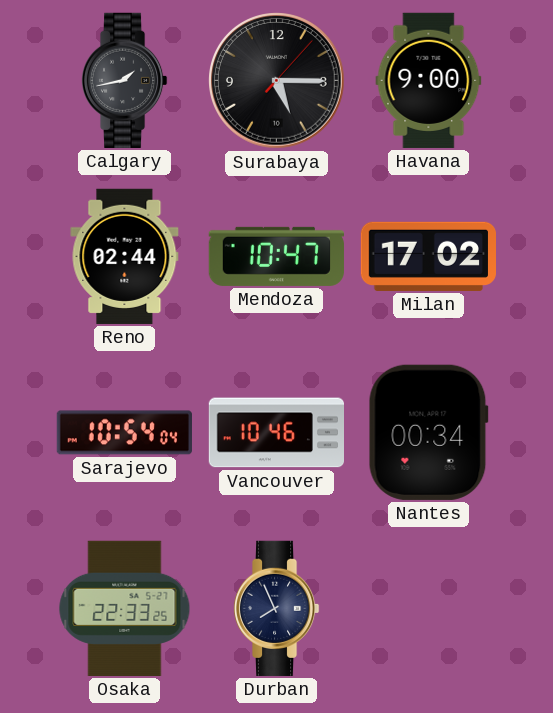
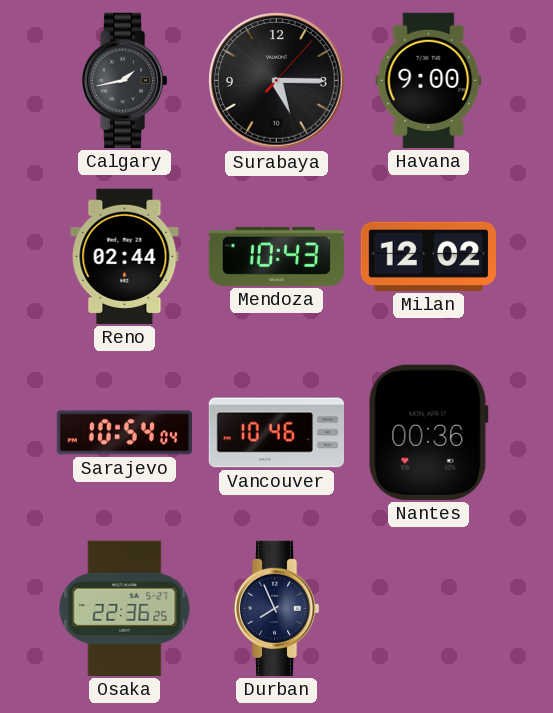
Mendoza: 10:47 -> 10:43 (276, 256)
Milan: 17:02 -> 12:02 (428, 256)
Nantes: 00:34 -> 00:36 (428, 432)
Osaka: 22:33 -> 22:36 (125, 608)
